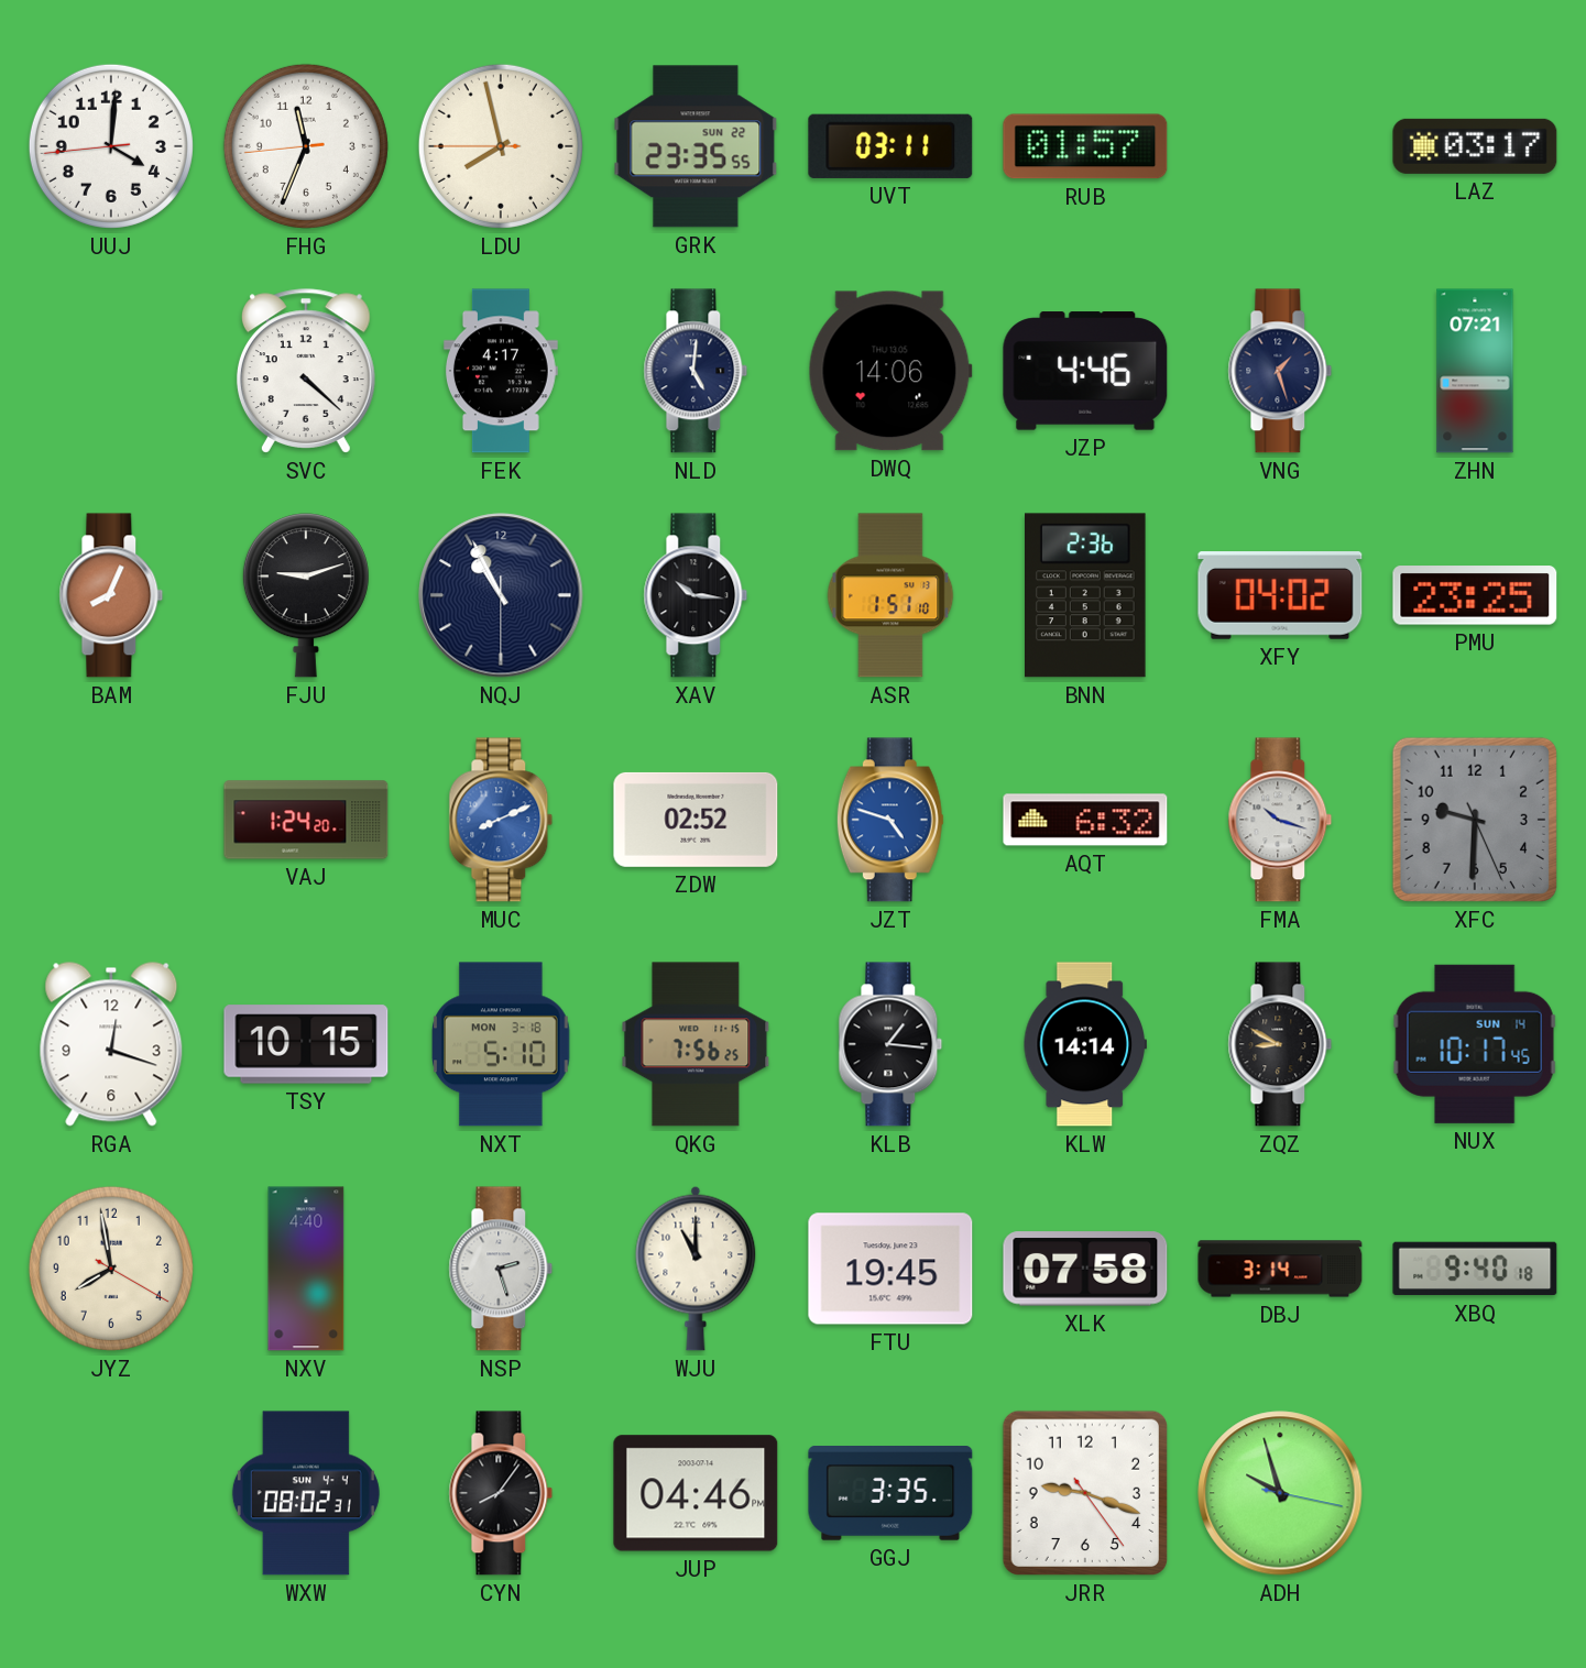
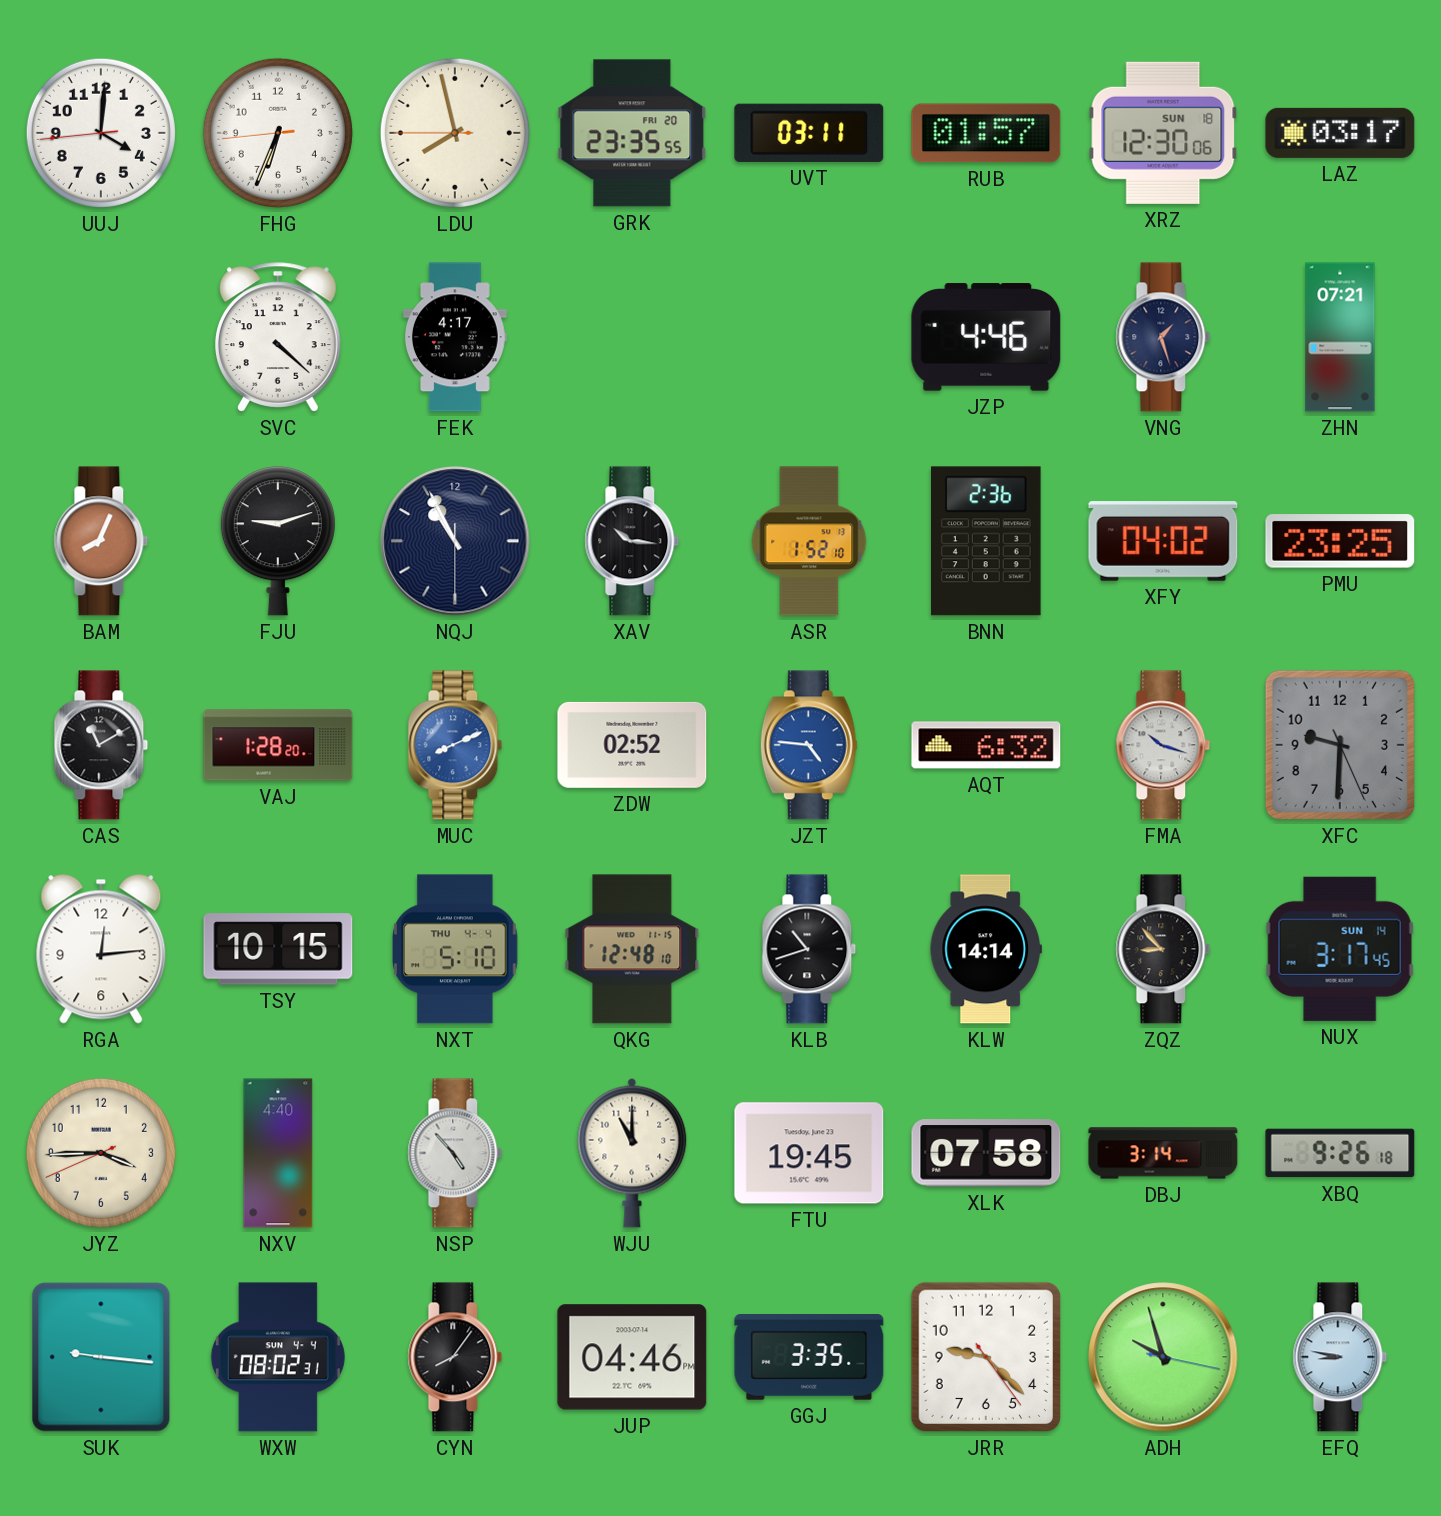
FHG: 11:33 -> 6:33 (278, 133)
GRK date: SUN 22 -> FRI 20 (632, 133)
XRZ: none -> 12:30 (1163, 133)
NLD: 5:01 -> none (696, 371)
DWQ: 14:06 -> none (890, 371)
ASR: 1:51 -> 1:52 (809, 541)
CAS: none -> 11:10 (101, 745)
VAJ: 1:24 -> 1:28 (278, 745)
JZT: 4:48 -> 4:46 (809, 745)
RGA: 12:18 -> 12:14 (101, 949)
NXT date: MON 3-18 -> THU 4-4 (455, 949)
QKG: 7:56 -> 12:48 (632, 949)
KLB: 1:16 -> 10:42 (809, 949)
ZQZ: 8:50 -> 8:53 (1163, 949)
NUX: 10:17 -> 3:17 (1340, 949)
JYZ: 7:58 -> 3:44 (101, 1153)
NSP: 2:27 -> 4:53 (455, 1153)
XBQ: 9:40 -> 9:26 (1340, 1153)
SUK: none -> 9:16 (101, 1357)
JRR: 9:18 -> 9:22 (986, 1357)
EFQ: none -> 8:47 (1340, 1357)
